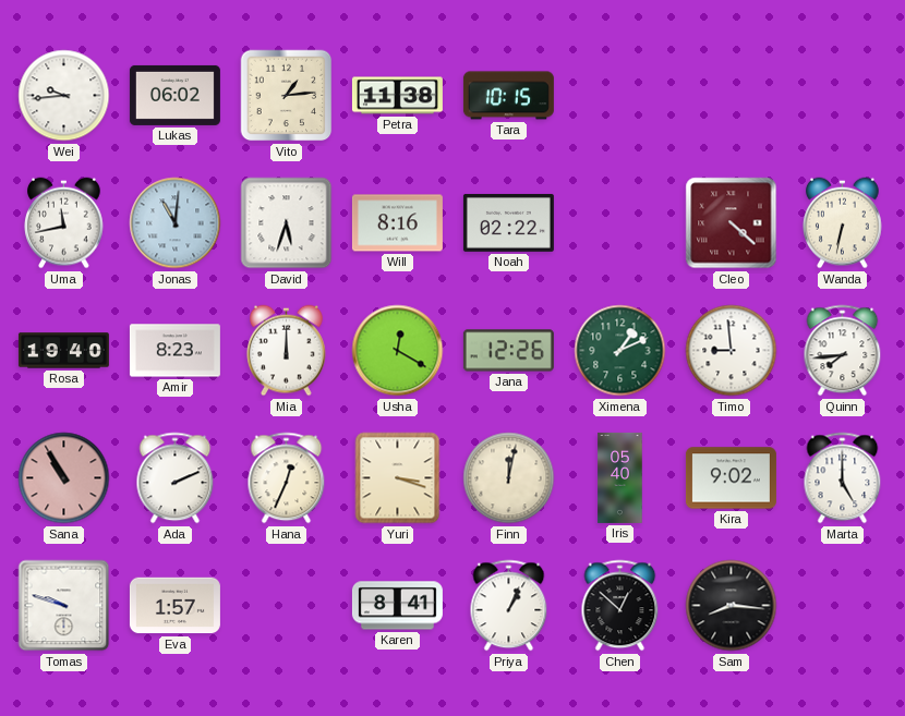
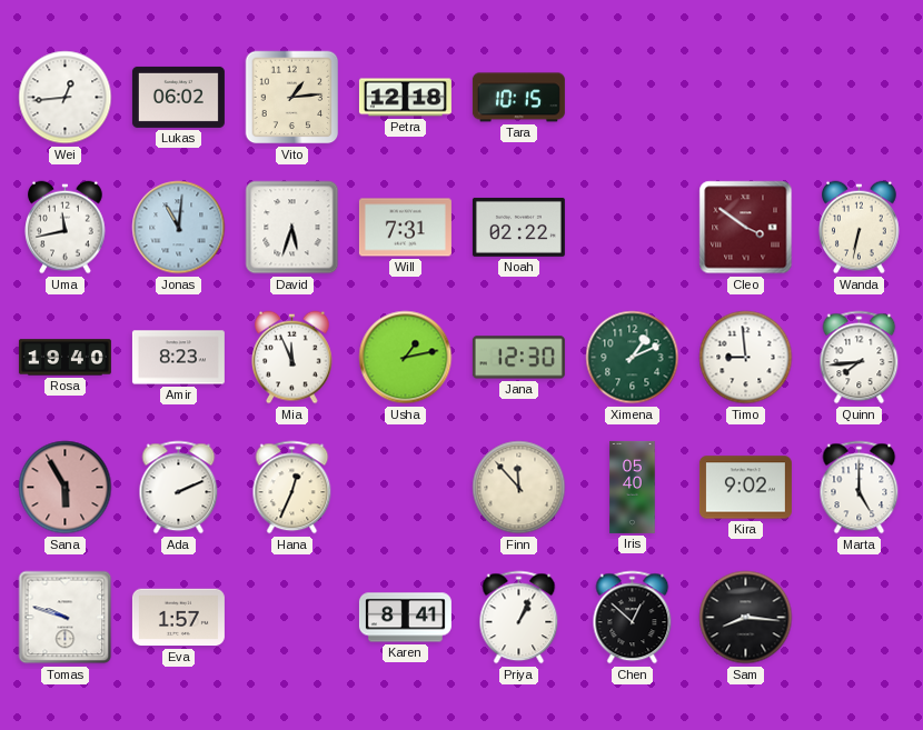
Wei: 9:44 -> 12:44 (66, 98)
Petra: 11:38 -> 12:18 (405, 98)
Will: 8:16 -> 7:31 (405, 228)
Cleo: 4:22 -> 3:51 (746, 228)
Mia: 12:00 -> 11:56 (292, 358)
Usha: 12:20 -> 1:13 (406, 358)
Jana: 12:26 -> 12:30 (518, 358)
Sana: 10:55 -> 5:55 (66, 488)
Yuri: 3:18 -> none (398, 478)
Finn: 12:02 -> 11:53 (519, 488)
